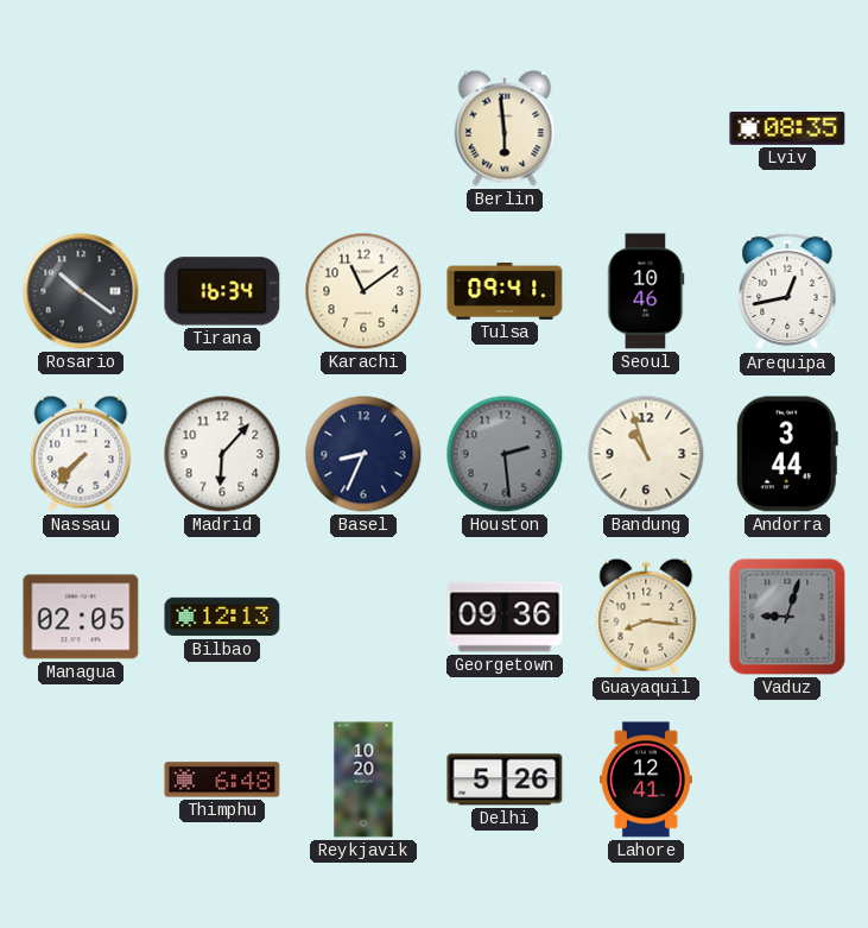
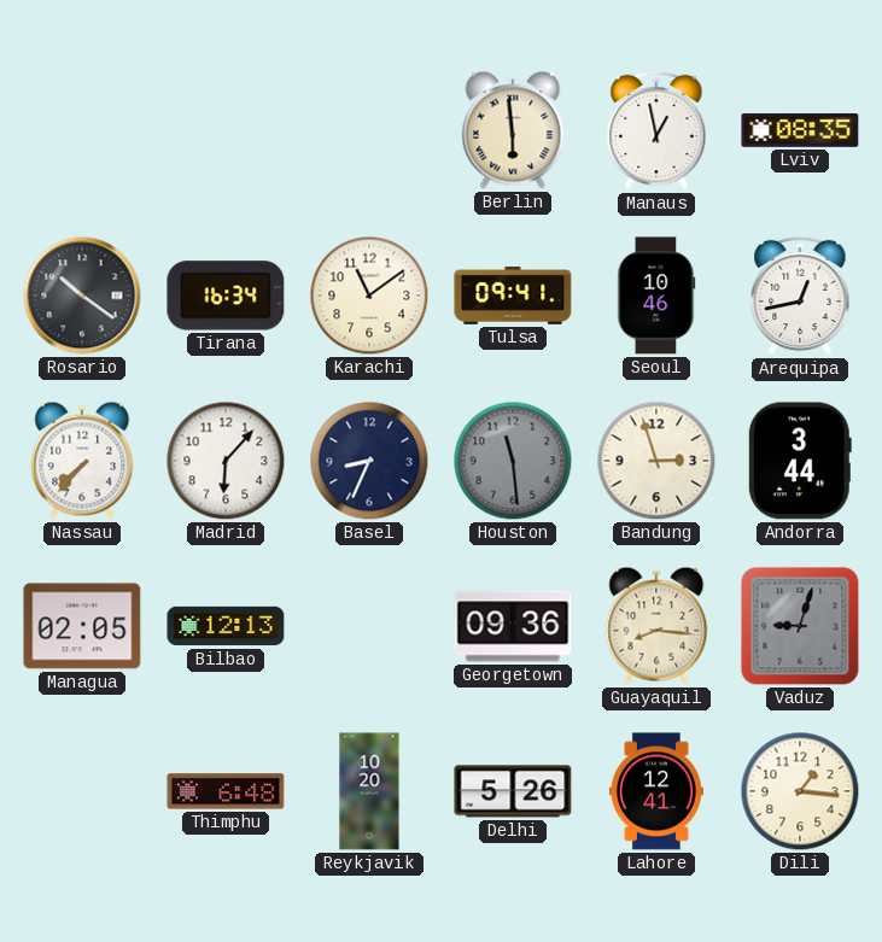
Manaus: none -> 12:58 (656, 130)
Houston: 2:29 -> 11:29 (513, 461)
Bandung: 10:57 -> 2:57 (656, 461)
Dili: none -> 1:16 (800, 791)
